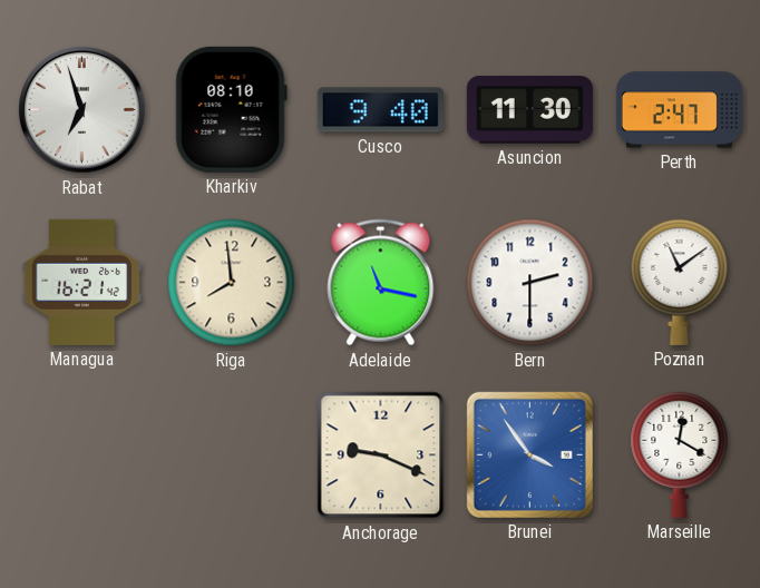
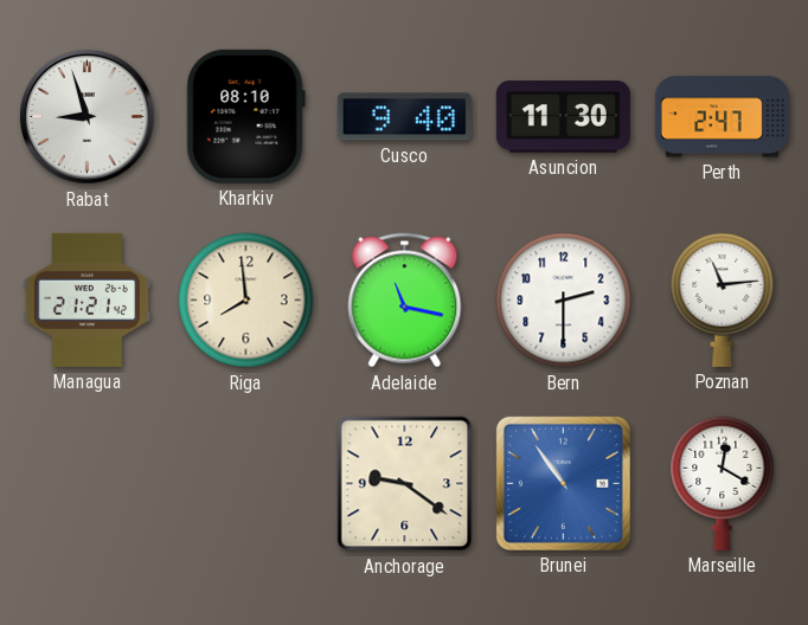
Rabat: 6:57 -> 8:57 (88, 117)
Managua: 16:21 -> 21:21 (86, 299)
Poznan: 11:09 -> 11:14 (723, 299)
Anchorage: 9:19 -> 9:21 (405, 484)
Brunei: 3:54 -> 10:54 (563, 483)
